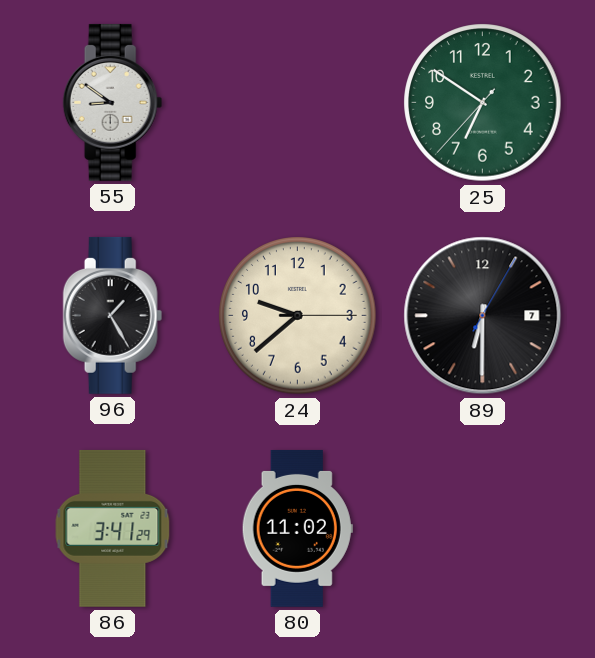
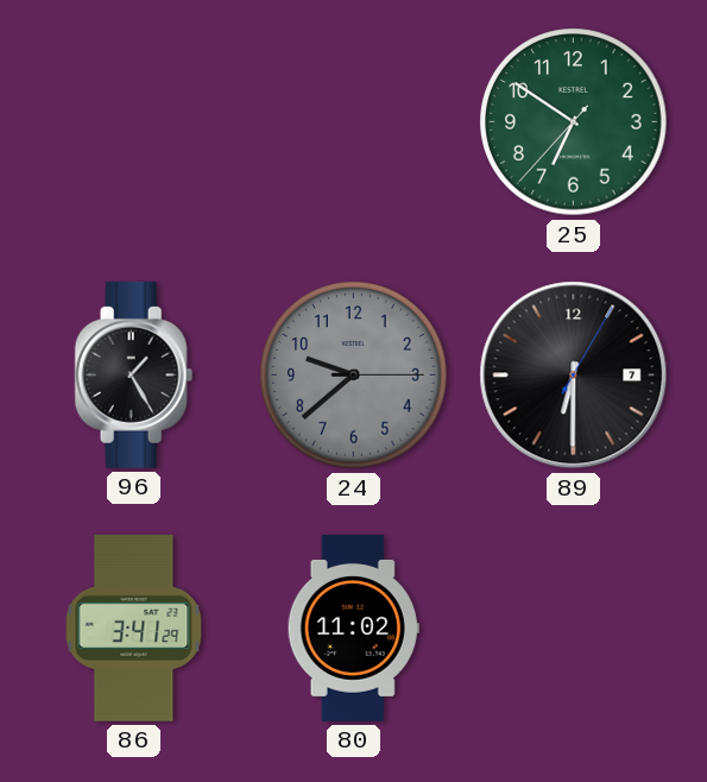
55: 8:51 -> none (113, 102)
24 dial: cream -> grey (354, 376)
